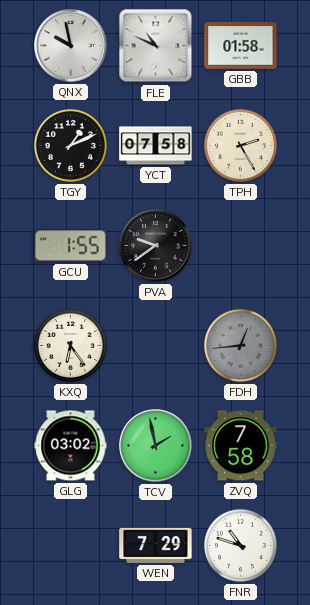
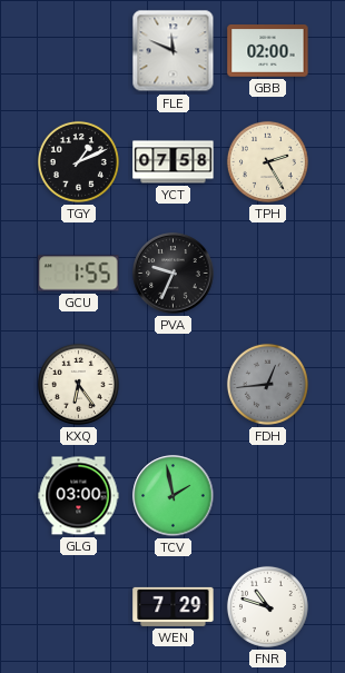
QNX: 9:58 -> none (71, 46)
FLE: 10:49 -> 11:49 (174, 51)
GBB: 01:58 -> 02:00 (268, 51)
PVA: 9:39 -> 9:34 (174, 274)
GLG: 03:02 -> 03:00 (79, 496)
ZVQ: 7:58 -> none (241, 446)
